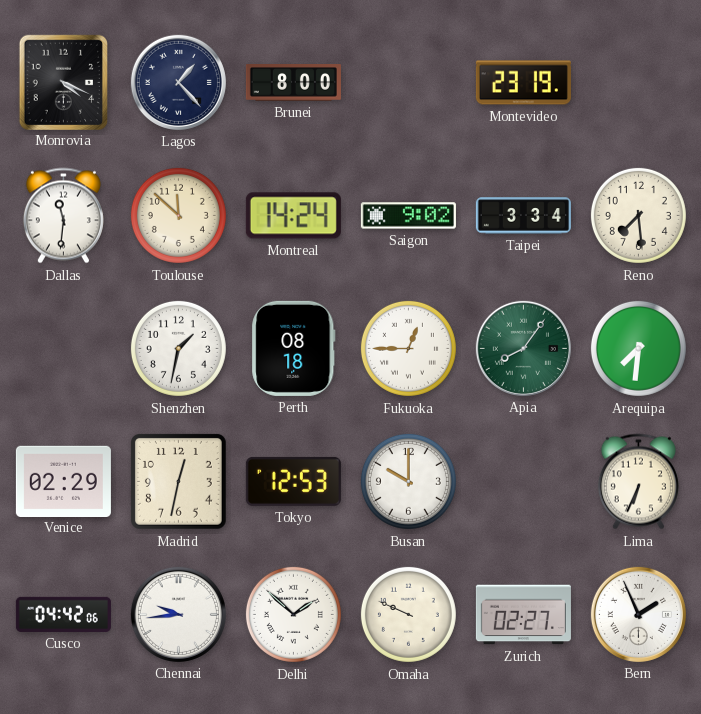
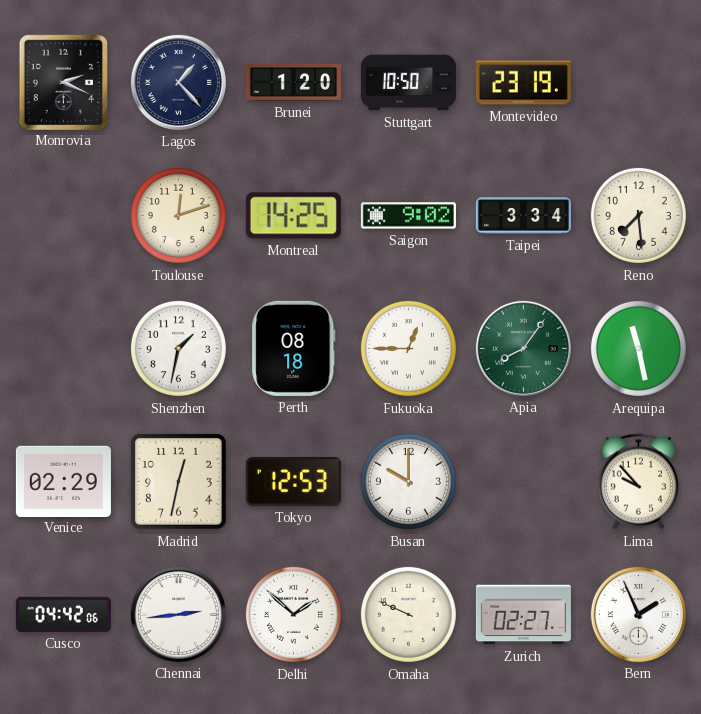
Monrovia: 4:19 -> 2:19 (63, 82)
Brunei: 8:00 -> 1:20 (293, 83)
Stuttgart: none -> 10:50 (408, 83)
Dallas: 11:31 -> none (63, 216)
Toulouse: 11:52 -> 12:12 (178, 215)
Montreal: 14:24 -> 14:25 (293, 216)
Arequipa: 7:31 -> 11:28 (638, 348)
Lima: 6:34 -> 9:53 (638, 482)
Chennai: 9:44 -> 2:44 (178, 614)
